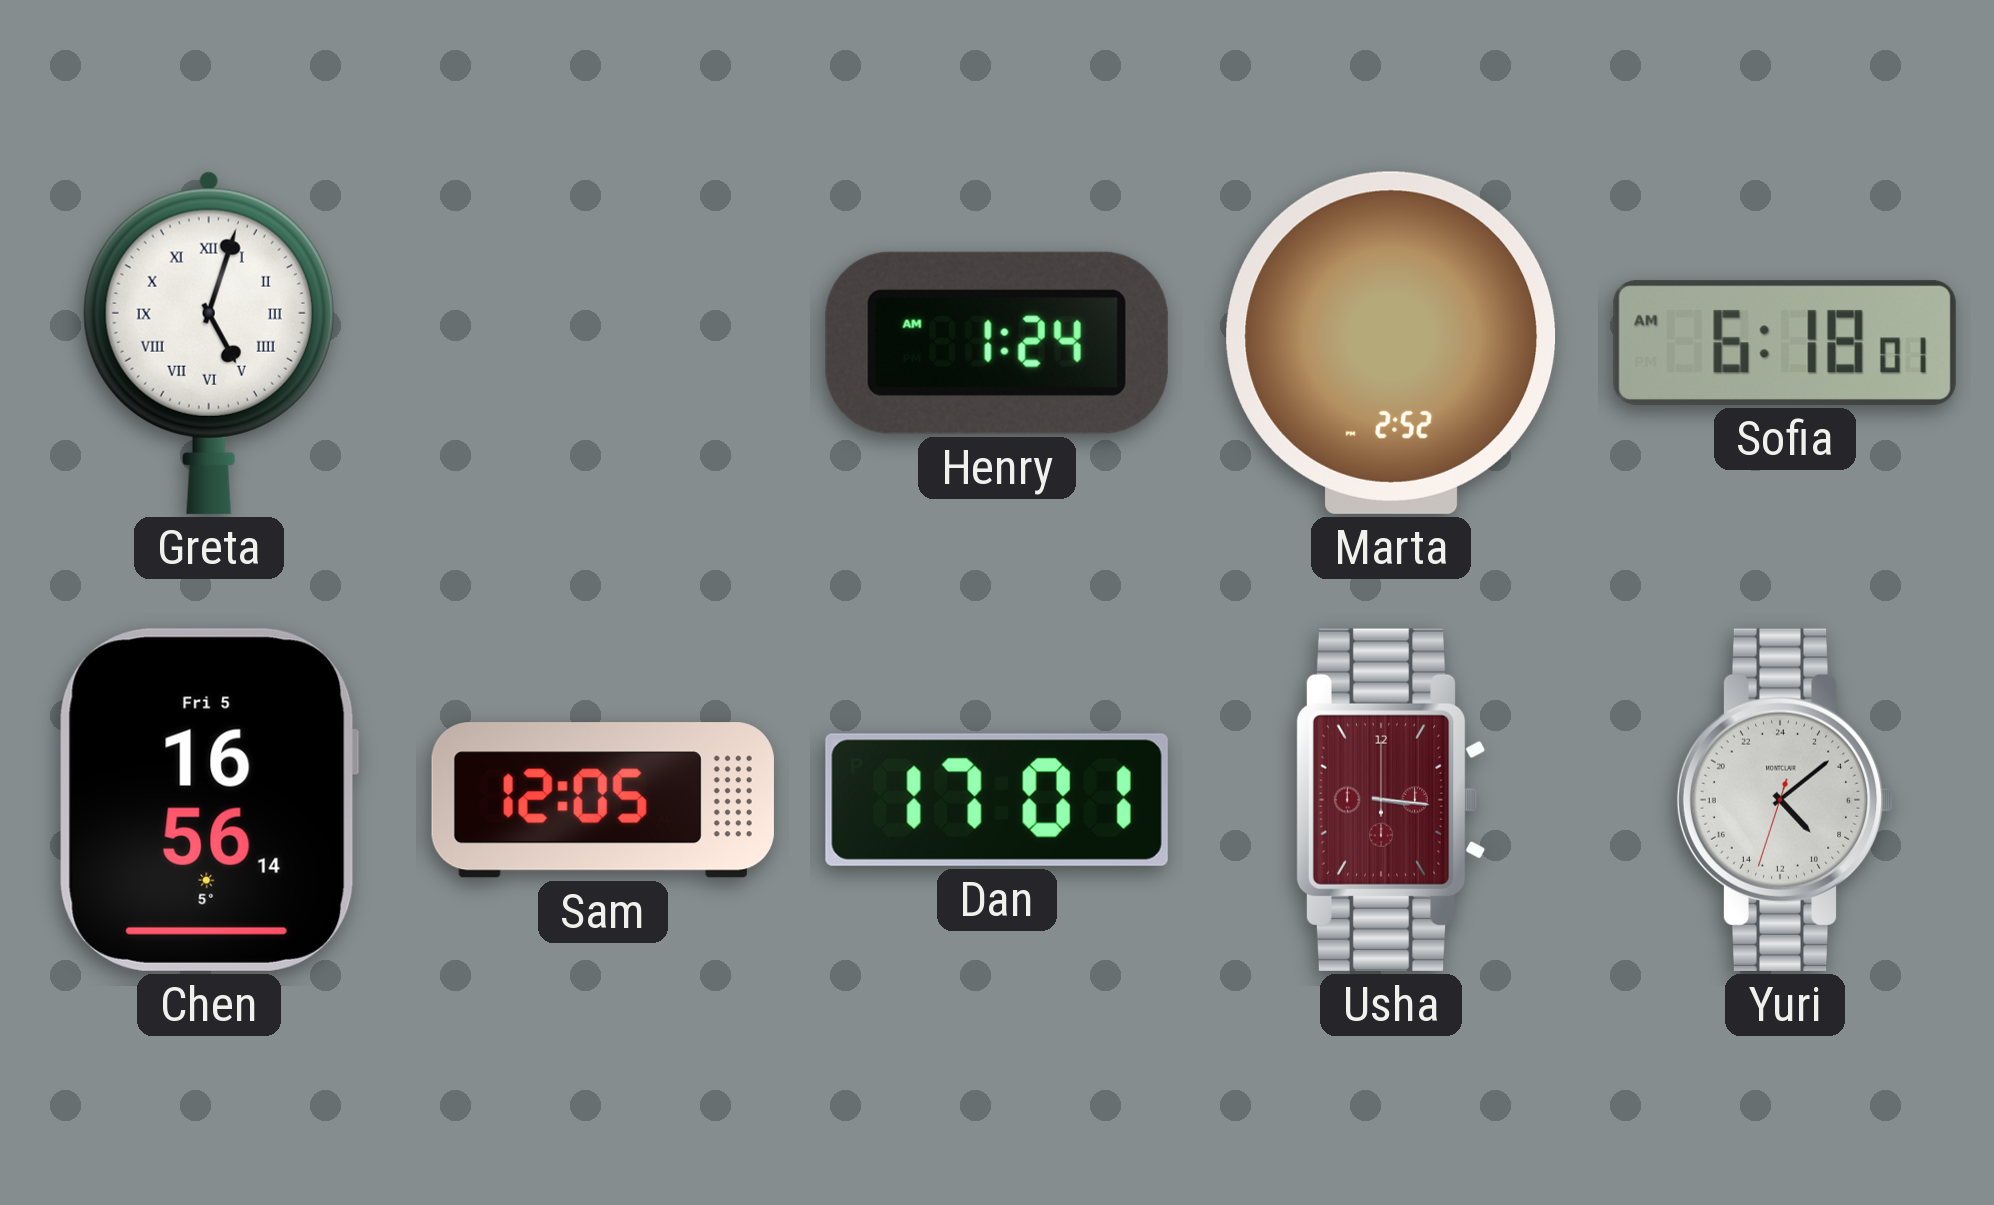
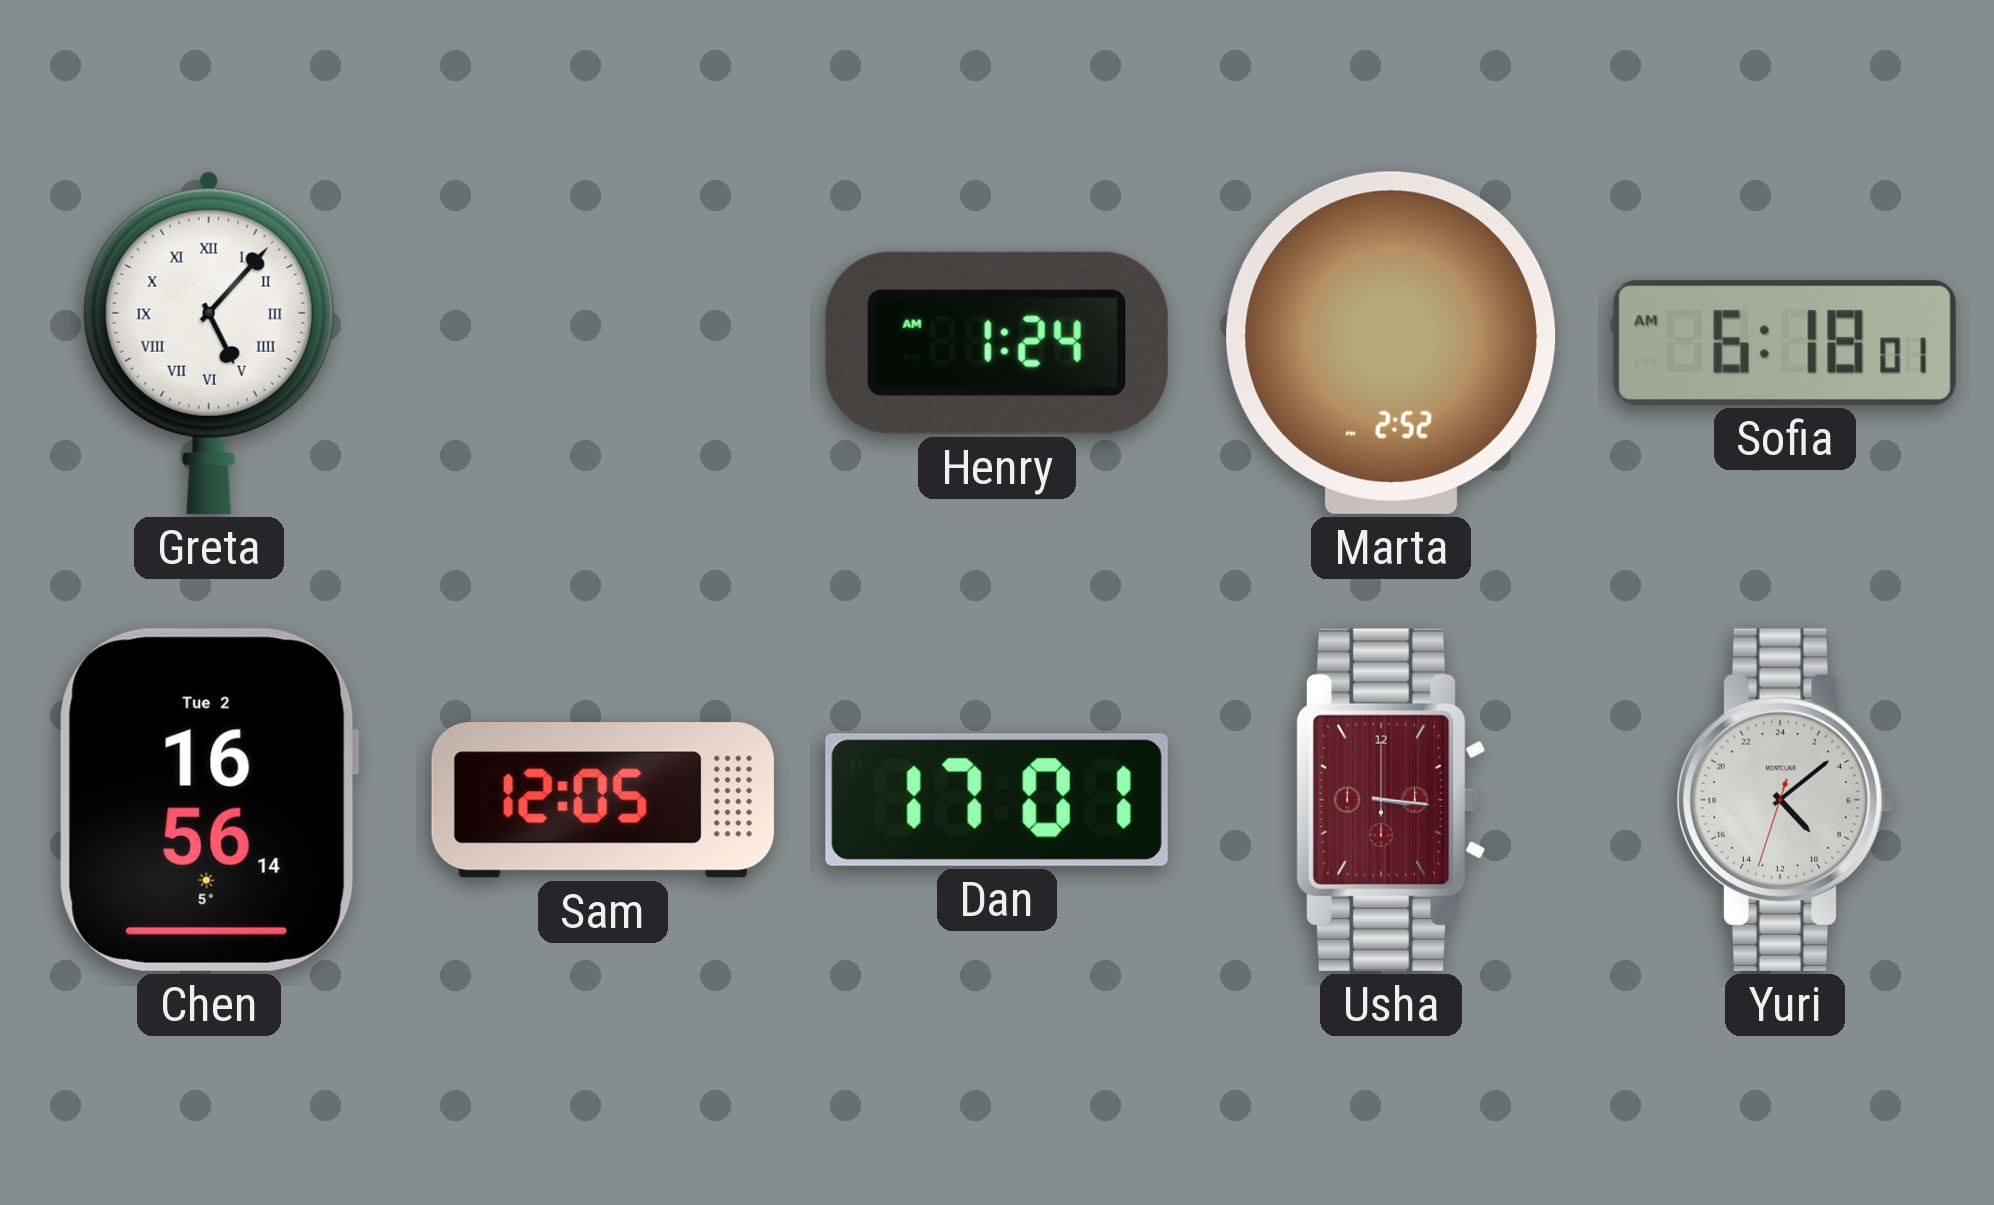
Greta: 5:03 -> 5:07 (209, 343)
Chen date: Fri 5 -> Tue 2 (209, 800)
